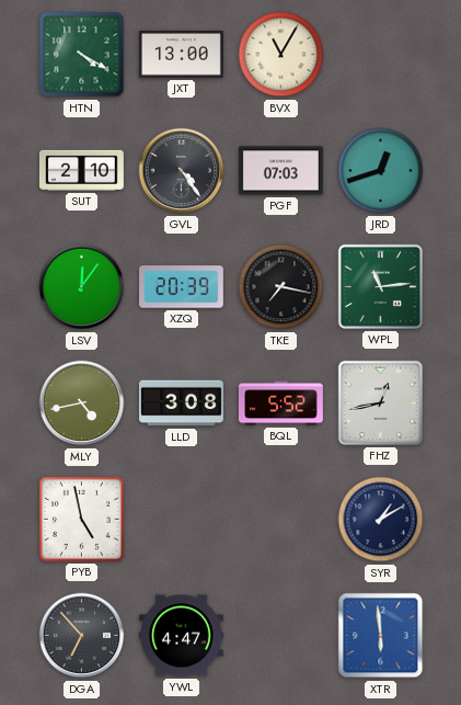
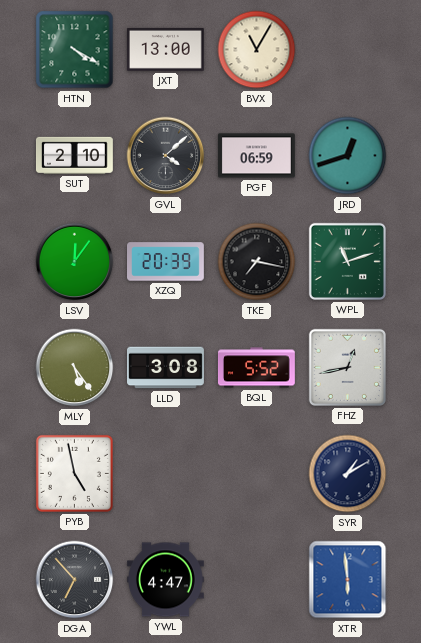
GVL: 4:24 -> 4:08 (166, 156)
PGF: 07:03 -> 06:59 (256, 156)
WPL: 11:14 -> 11:12 (347, 261)
MLY: 4:43 -> 5:24 (75, 368)
